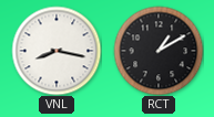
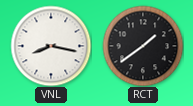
RCT: 1:10 -> 1:39 (143, 46)
